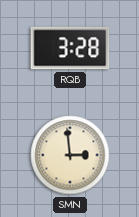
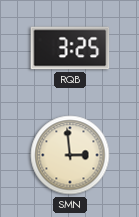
RQB: 3:28 -> 3:25 (70, 48)
